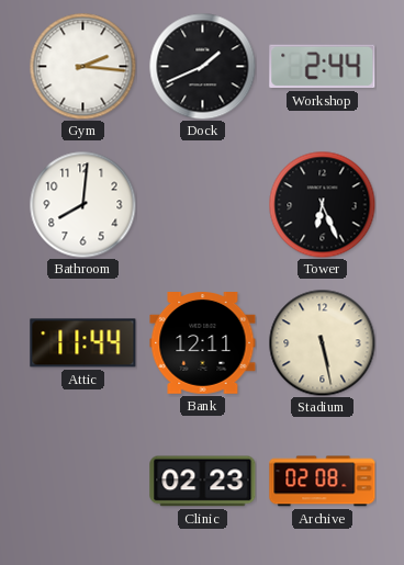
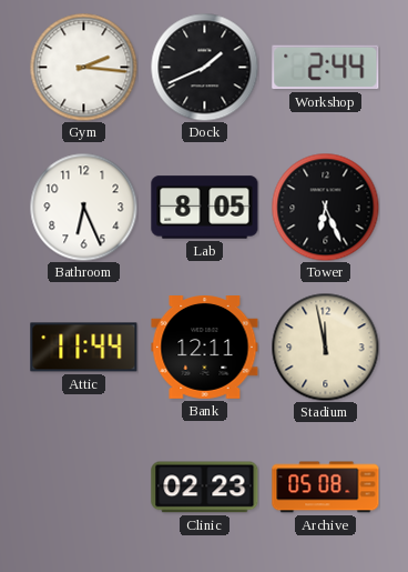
Bathroom: 8:01 -> 6:26 (83, 207)
Lab: none -> 8:05 (205, 208)
Stadium: 5:28 -> 11:58 (325, 347)
Archive: 02:08 -> 05:08 (326, 488)
